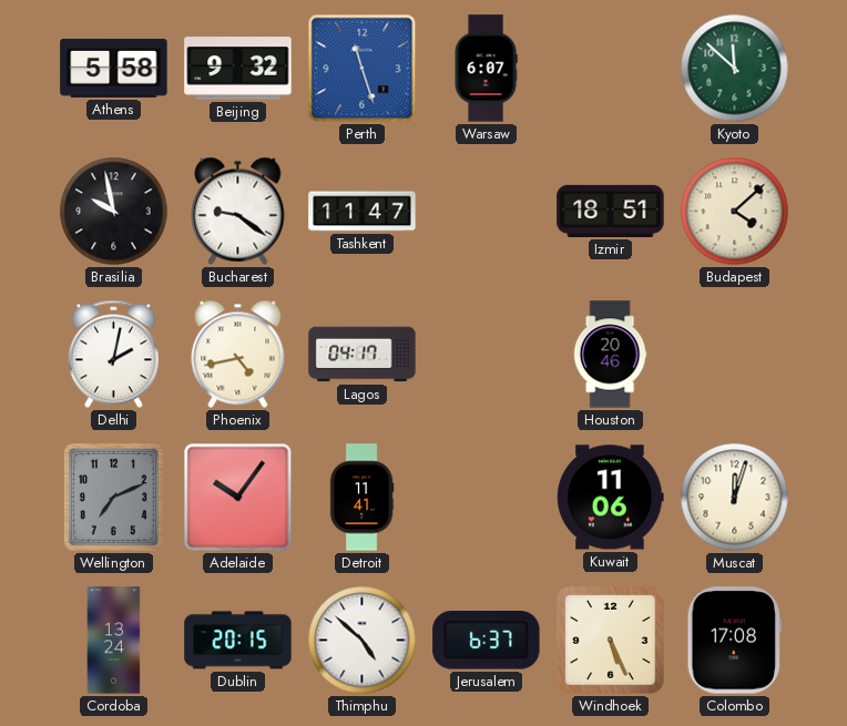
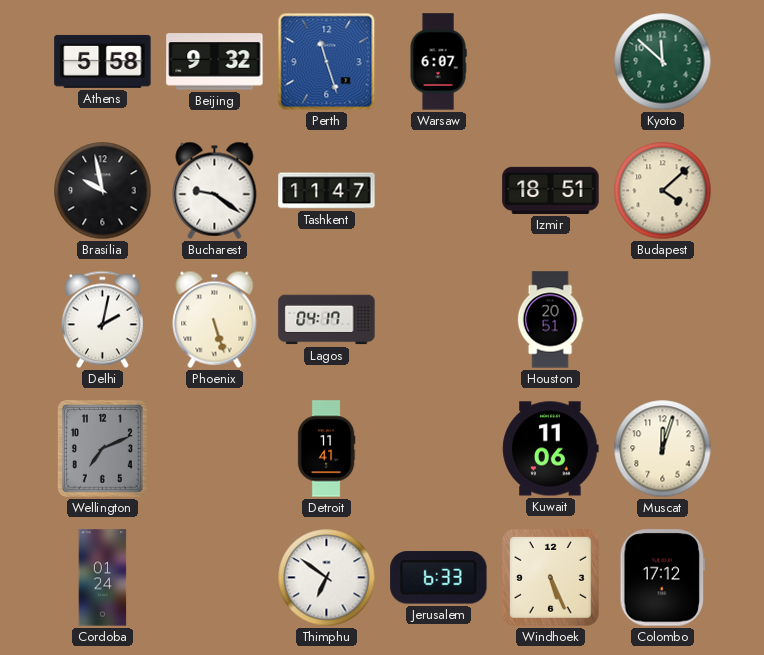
Phoenix: 4:43 -> 5:27 (215, 319)
Houston: 20:46 -> 20:51 (550, 320)
Adelaide: 10:06 -> none (238, 498)
Cordoba: 13:24 -> 01:24 (103, 578)
Dublin: 20:15 -> none (238, 641)
Thimphu: 4:52 -> 6:51 (327, 578)
Jerusalem: 6:37 -> 6:33 (439, 578)
Colombo: 17:08 -> 17:12 (662, 578)
